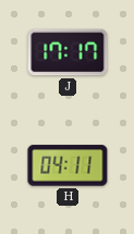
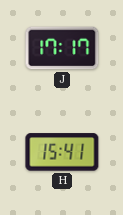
H: 04:11 -> 15:41 (62, 152)
